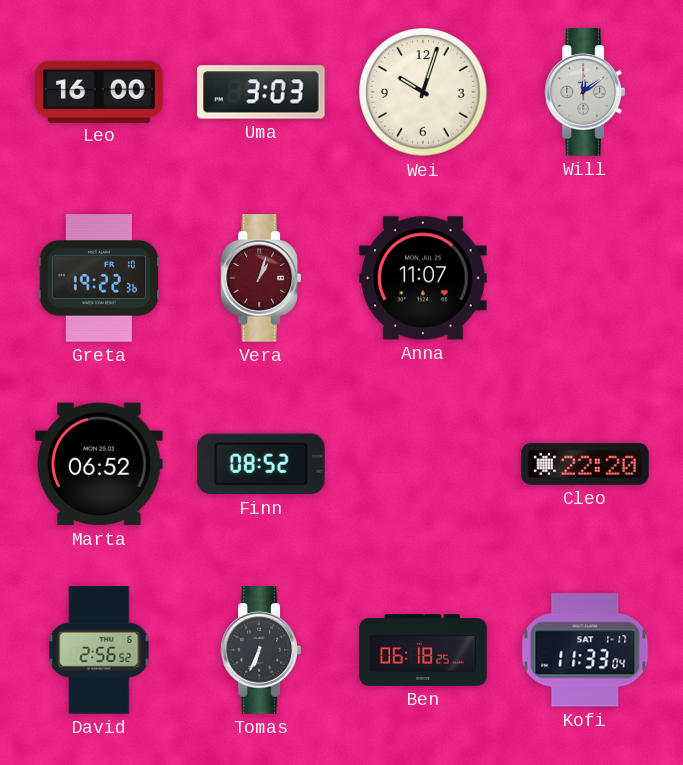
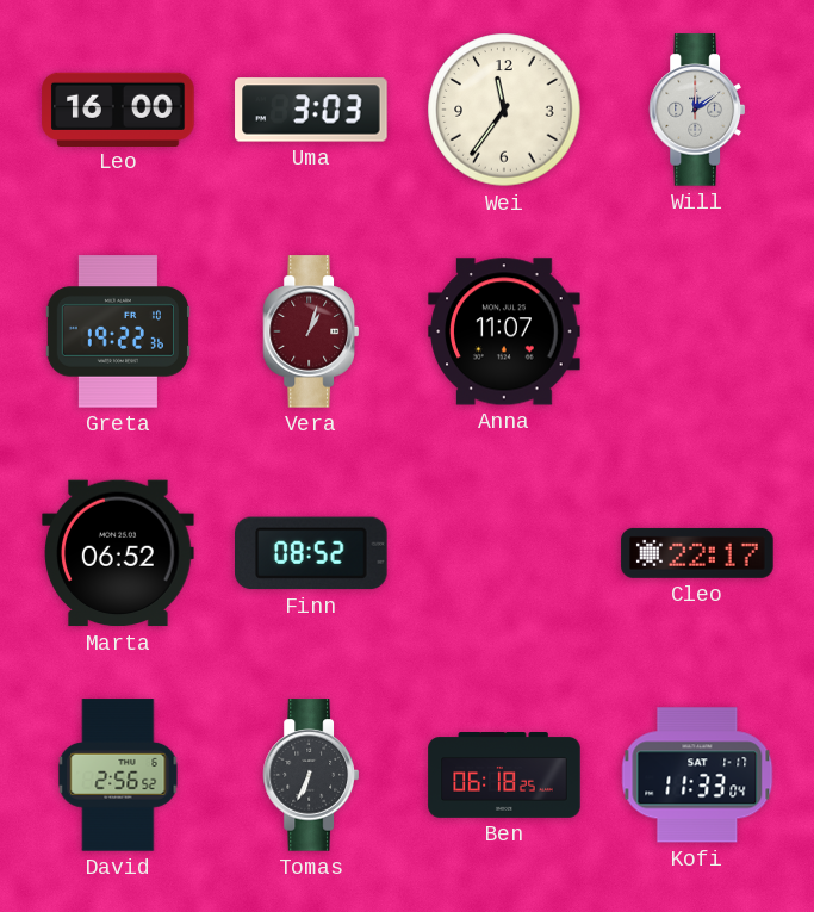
Wei: 10:03 -> 11:36 (504, 110)
Cleo: 22:20 -> 22:17 (697, 553)
